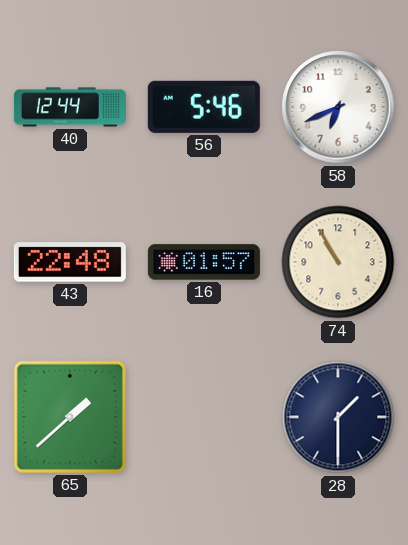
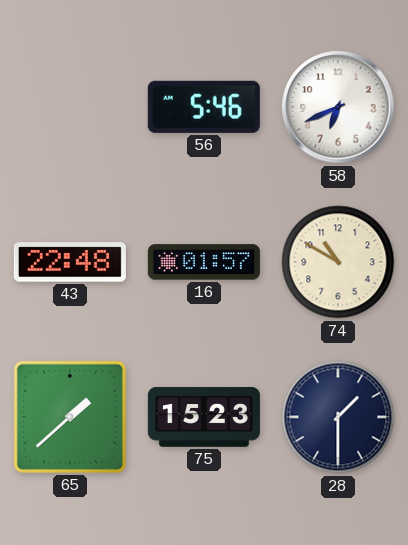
40: 12:44 -> none (70, 107)
74: 10:55 -> 10:50 (338, 262)
75: none -> 15:23 (204, 417)
